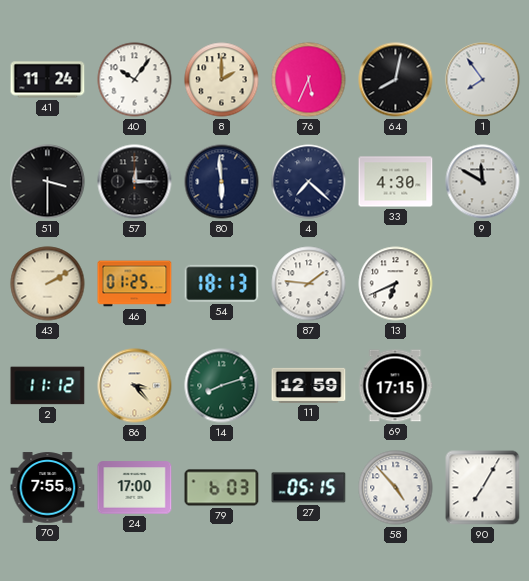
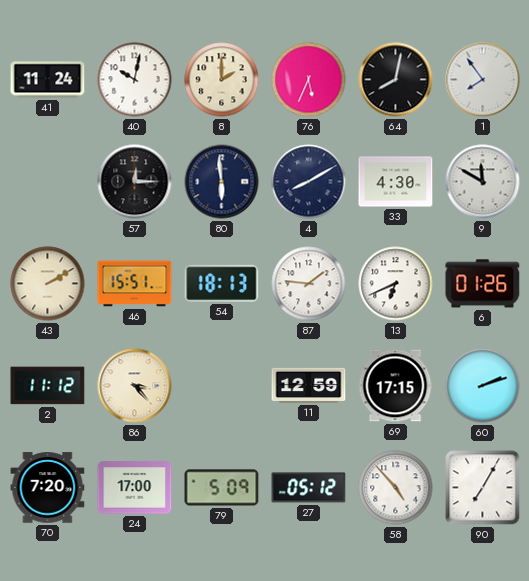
40: 10:06 -> 10:02 (135, 80)
51: 3:30 -> none (48, 182)
4: 7:22 -> 8:10 (309, 182)
46: 01:25 -> 15:51 (135, 284)
6: none -> 01:26 (483, 284)
14: 8:12 -> none (222, 386)
60: none -> 2:12 (483, 386)
70: 7:55 -> 7:20 (48, 488)
79: 6:03 -> 5:09 (222, 488)
27: 05:15 -> 05:12 (309, 488)
